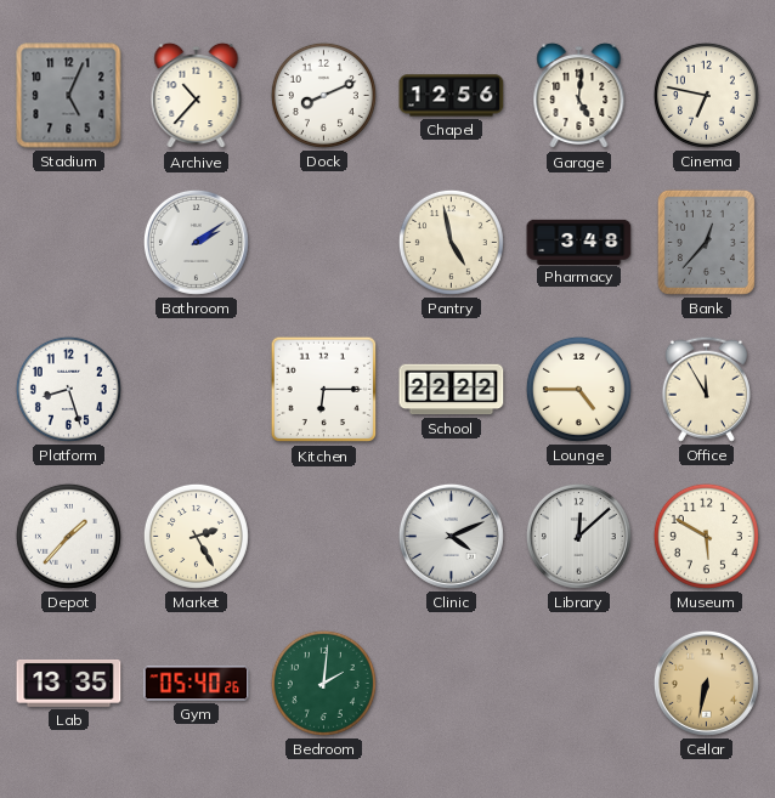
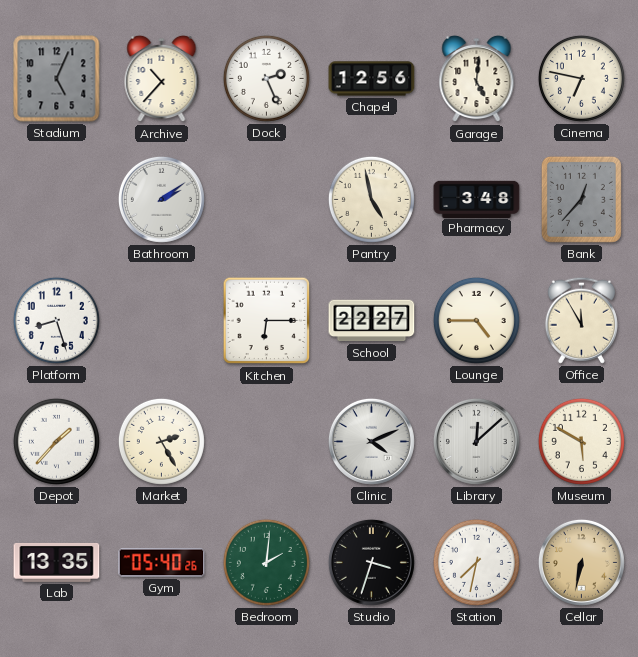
Dock: 8:11 -> 2:26 (266, 78)
School: 22:22 -> 22:27 (372, 321)
Studio: none -> 3:33 (371, 562)
Station: none -> 7:32 (476, 562)
